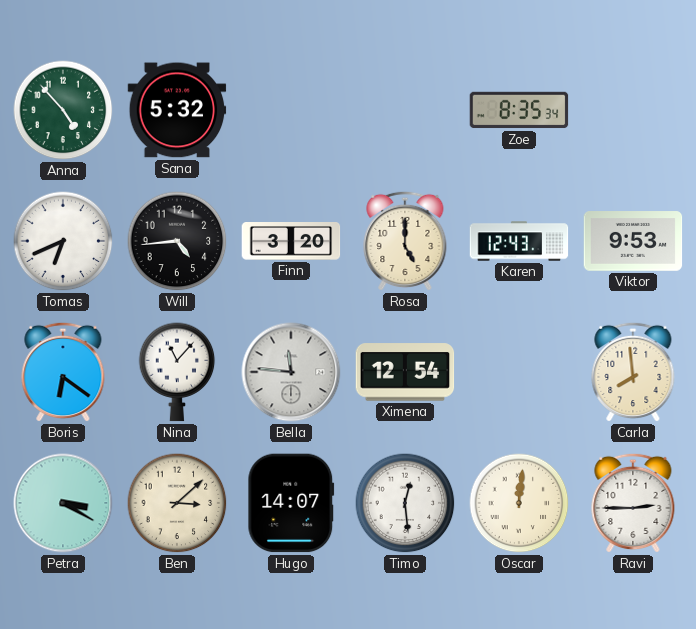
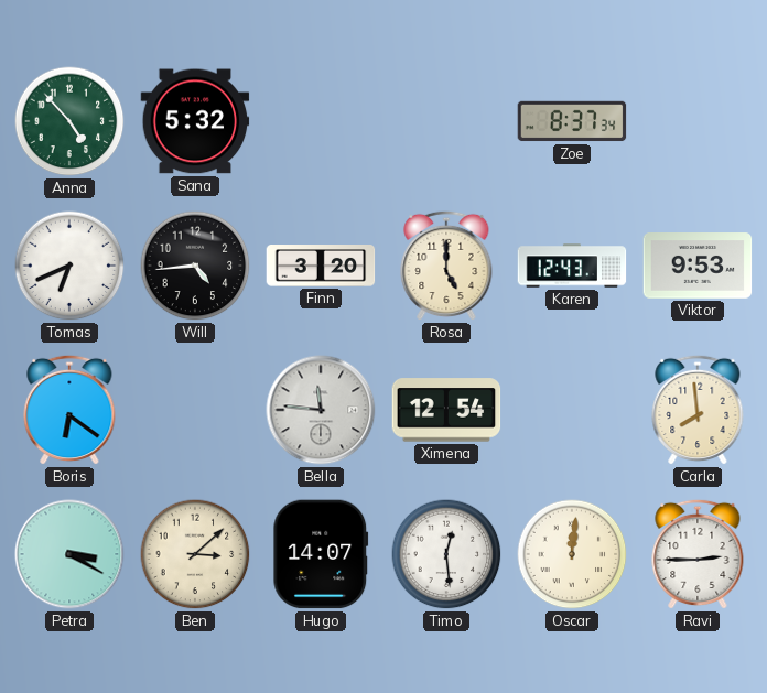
Zoe: 8:35 -> 8:37 (572, 121)
Nina: 11:07 -> none (177, 372)
